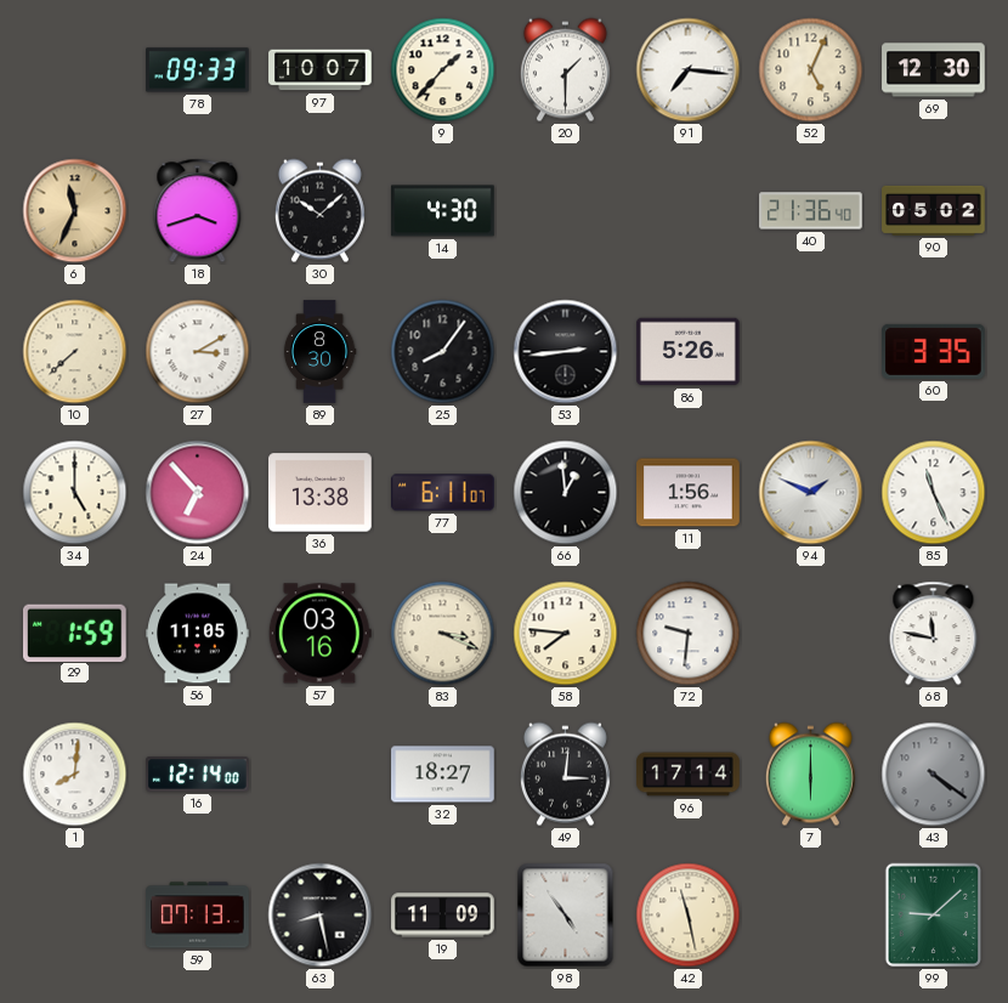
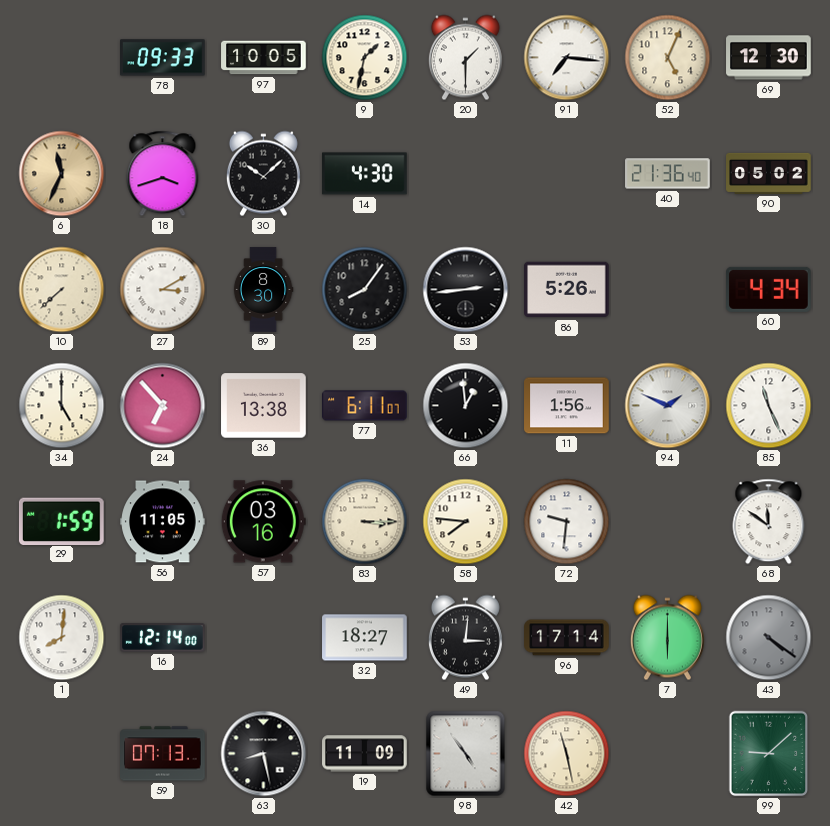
97: 10:07 -> 10:05 (264, 58)
9: 1:37 -> 1:32 (365, 58)
60: 3:35 -> 4:34 (769, 289)
83: 3:19 -> 3:15 (365, 522)
68: 11:47 -> 11:51 (769, 522)
